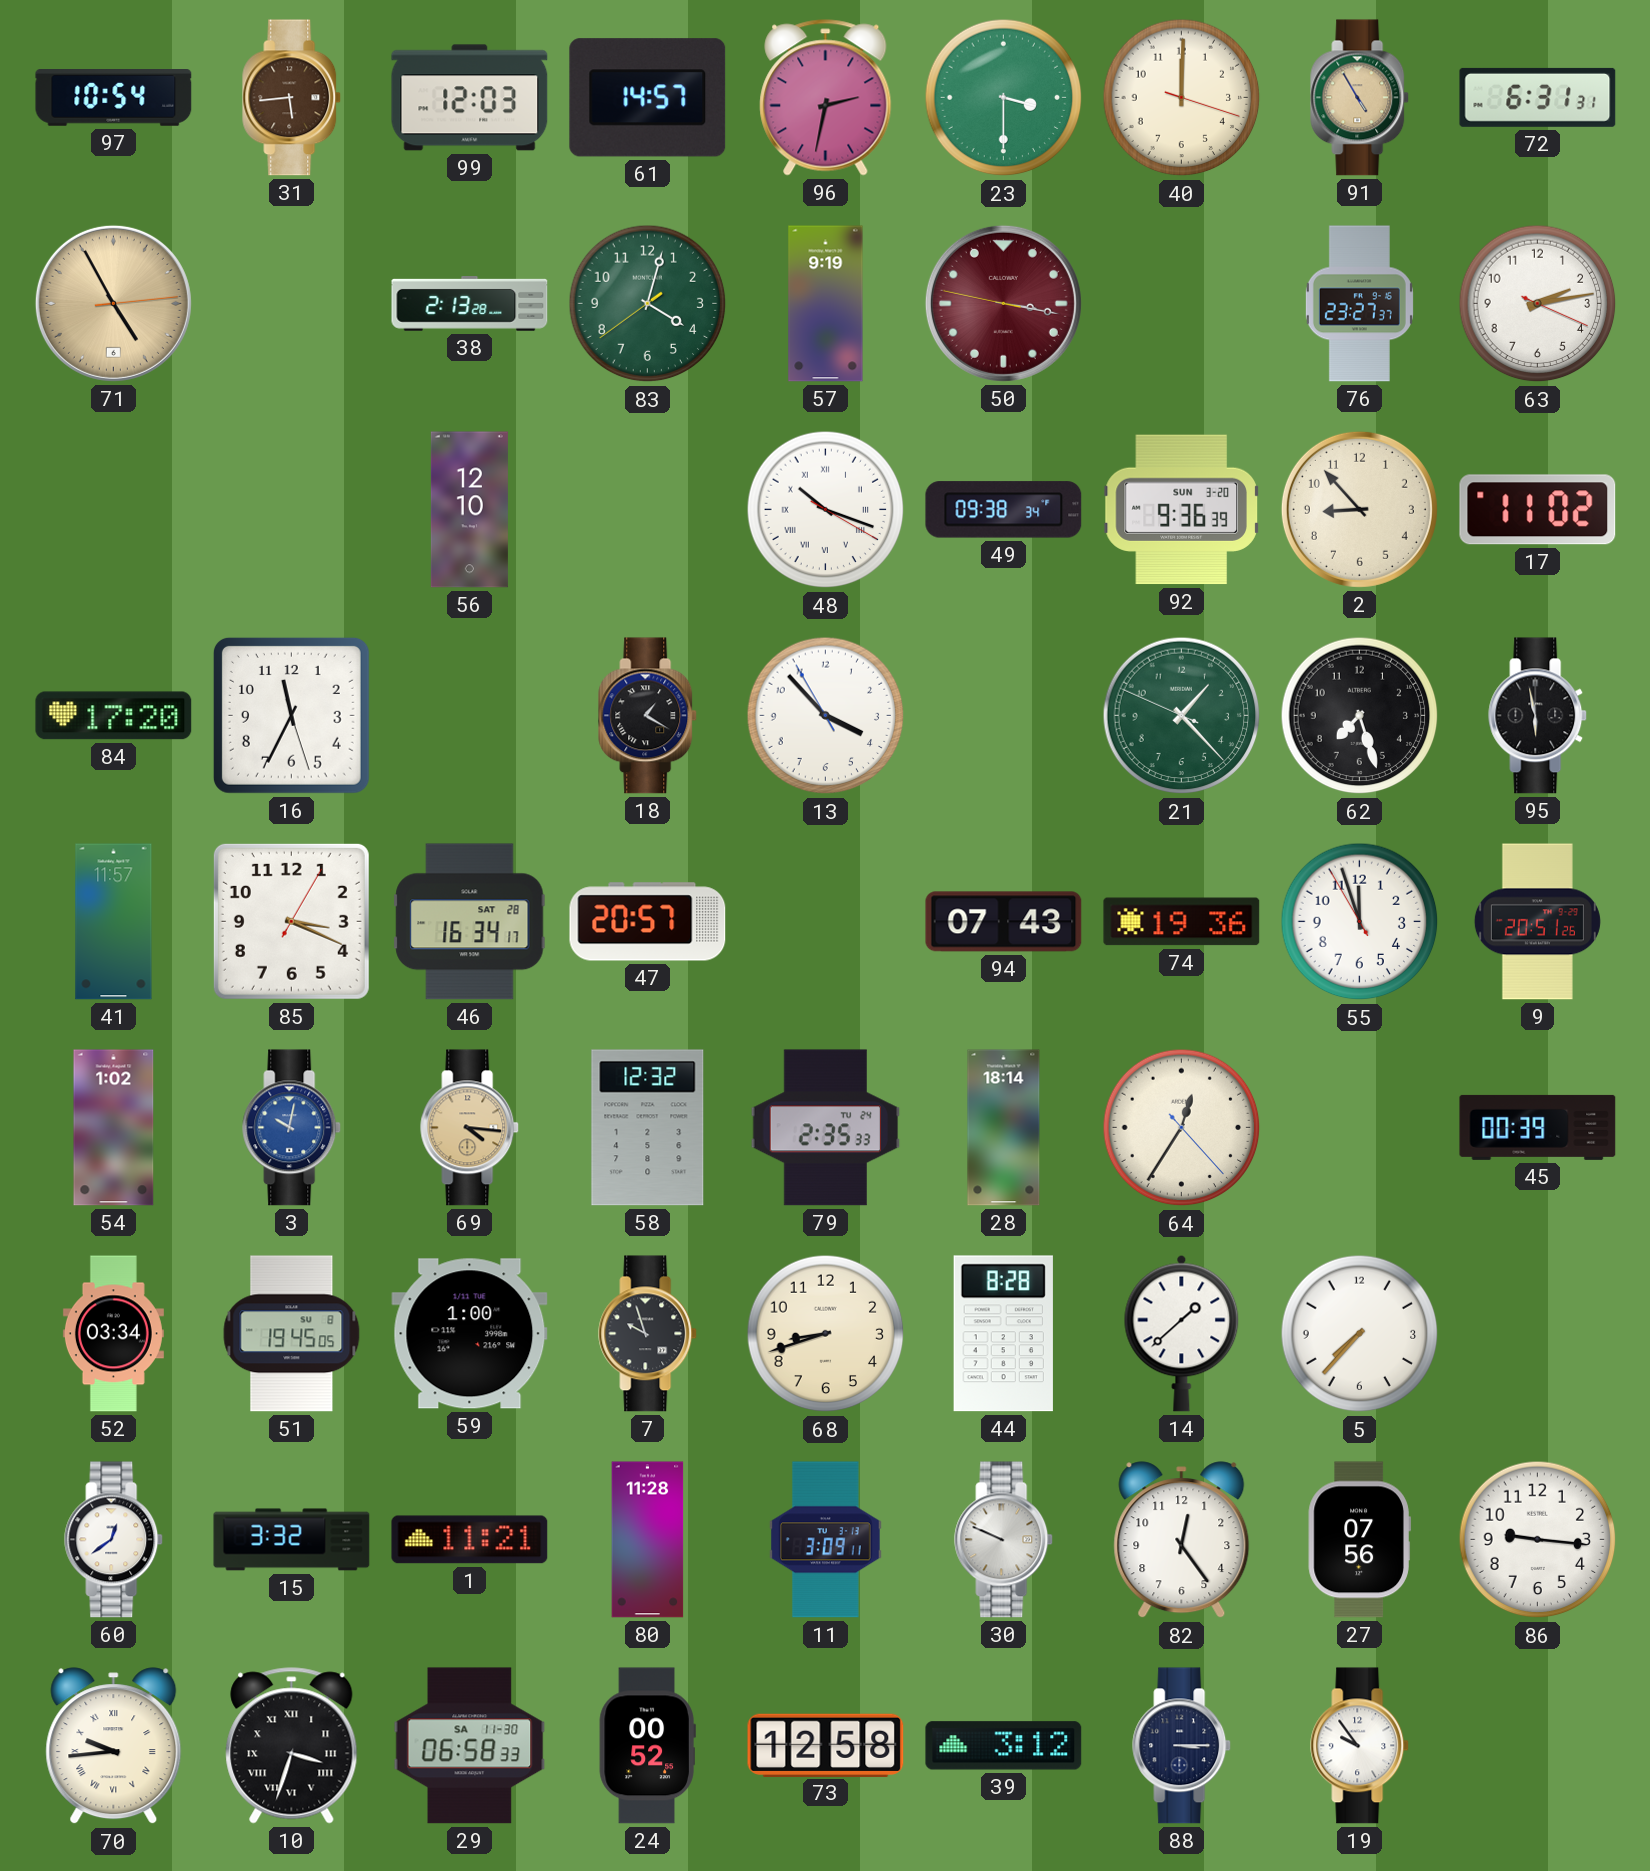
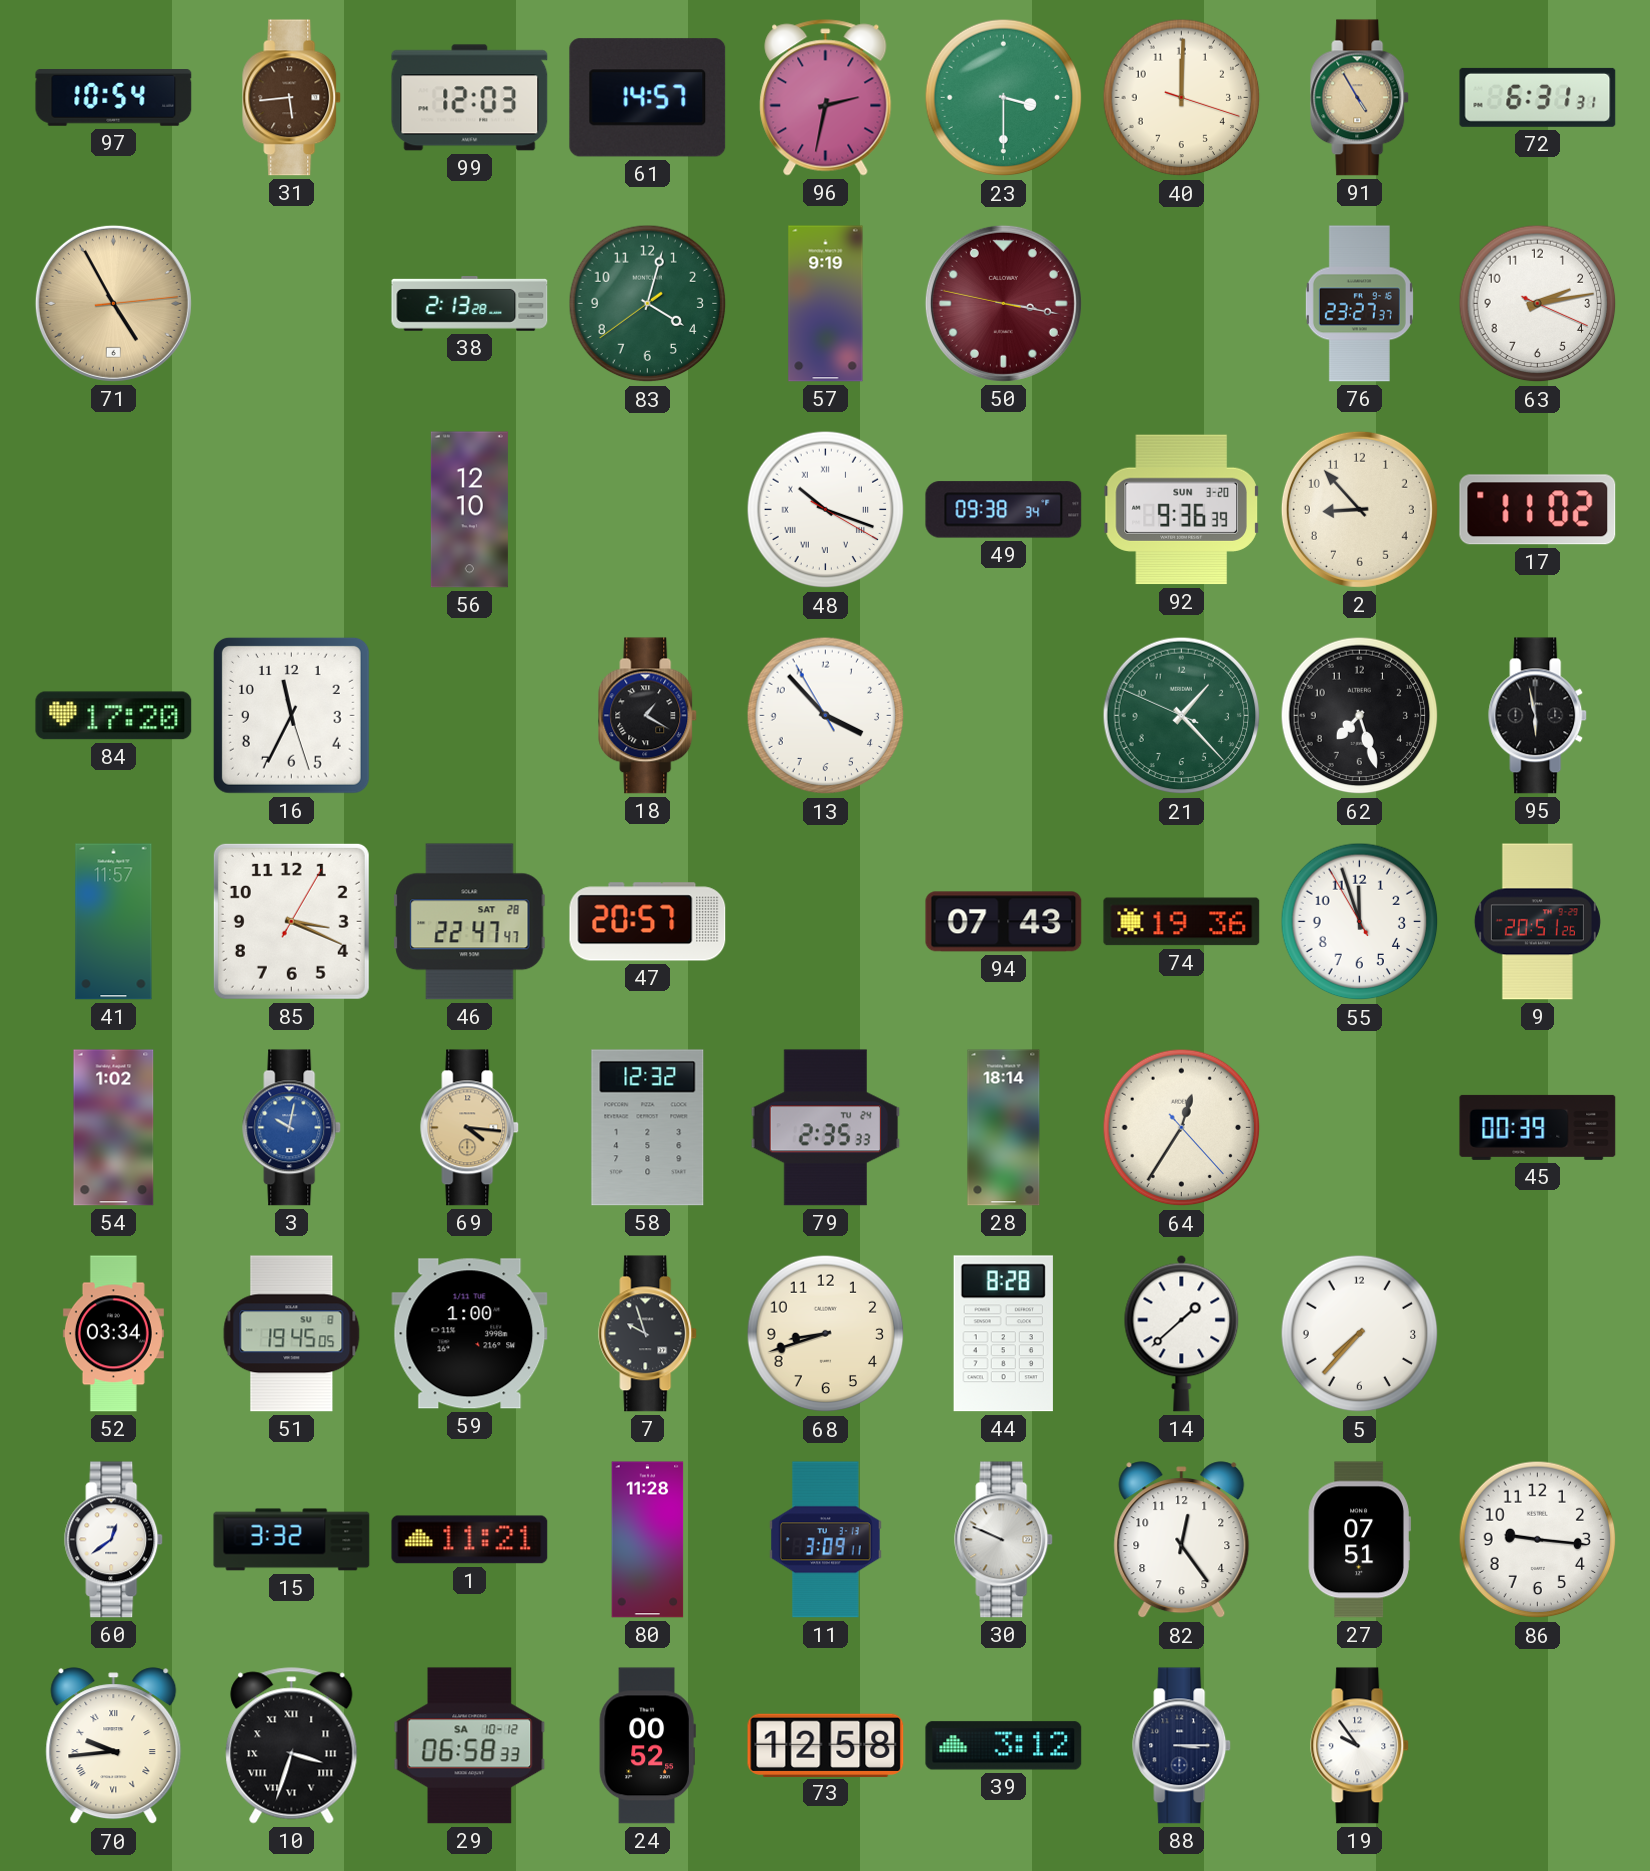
46: 16:34 -> 22:47 (470, 922)
27: 07:56 -> 07:51 (1359, 1540)
29 date: SA 11-30 -> SA 10-12 (470, 1746)
